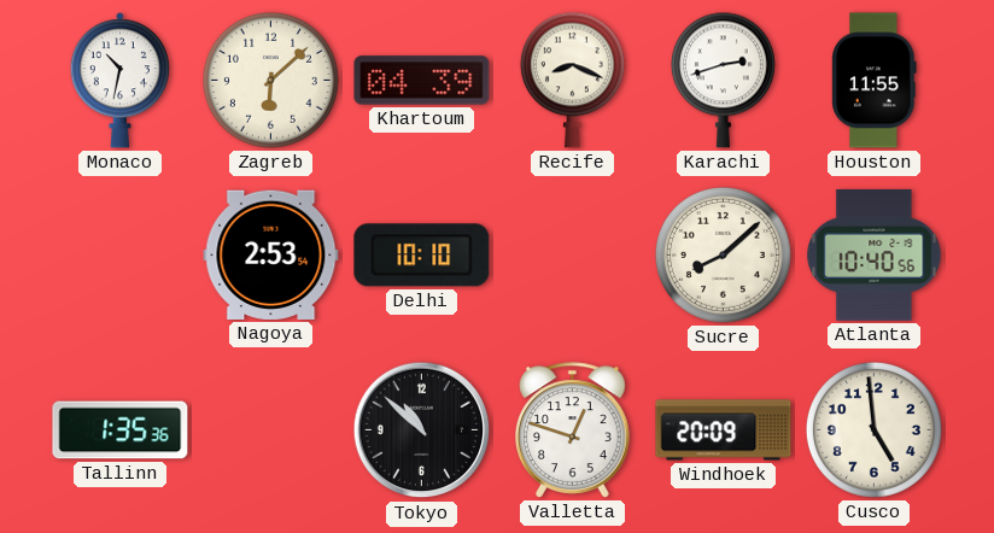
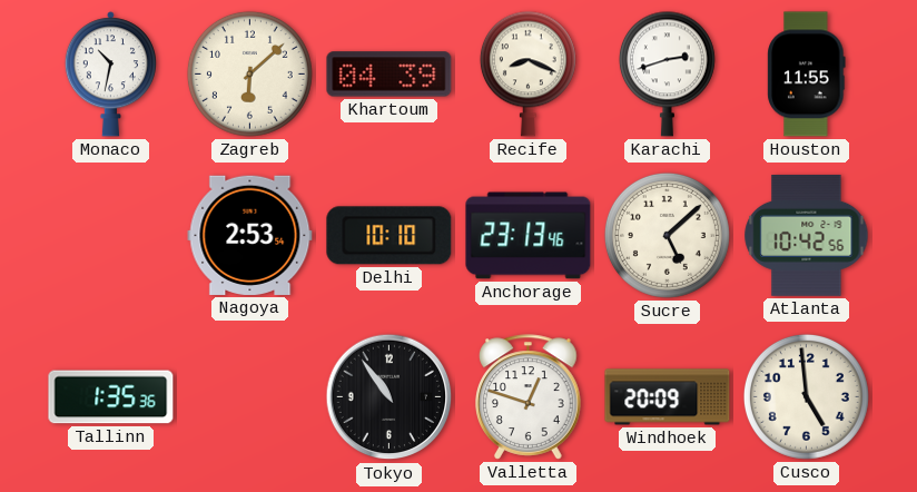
Anchorage: none -> 23:13 (529, 236)
Sucre: 8:08 -> 5:08 (667, 235)
Atlanta: 10:40 -> 10:42 (807, 235)
Tokyo: 10:52 -> 10:54 (390, 397)
